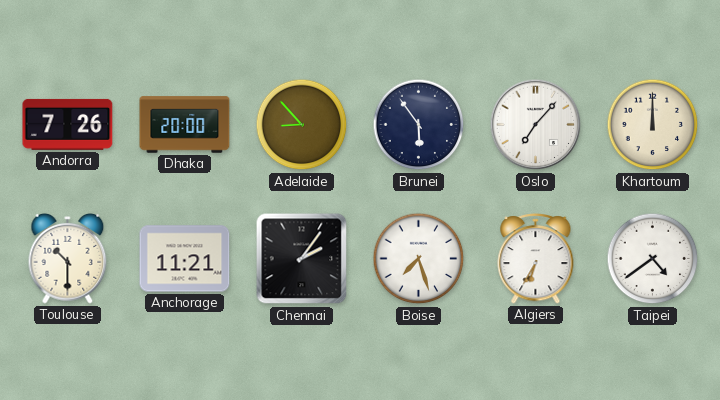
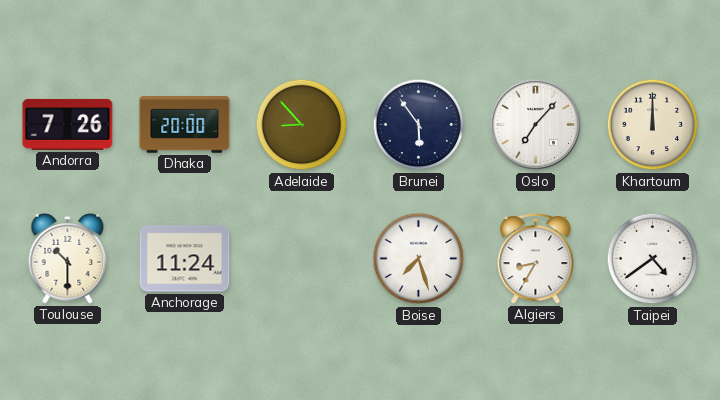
Anchorage: 11:21 -> 11:24 (185, 259)
Chennai: 2:06 -> none (302, 259)
Algiers: 6:35 -> 8:35 (536, 259)
